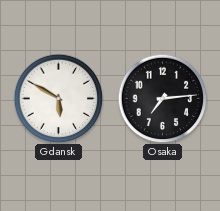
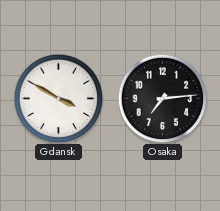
Gdansk: 5:50 -> 3:50 (58, 98)
